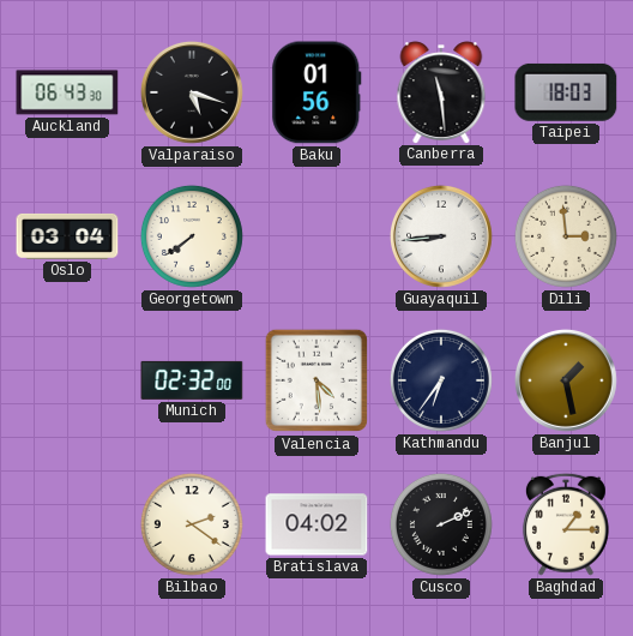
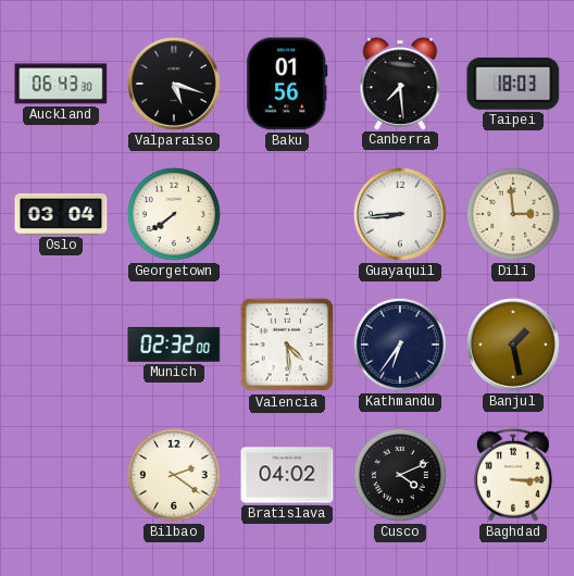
Canberra: 11:29 -> 7:29 (400, 84)
Cusco: 2:11 -> 4:11 (400, 475)
Baghdad: 1:15 -> 3:15 (513, 475)
